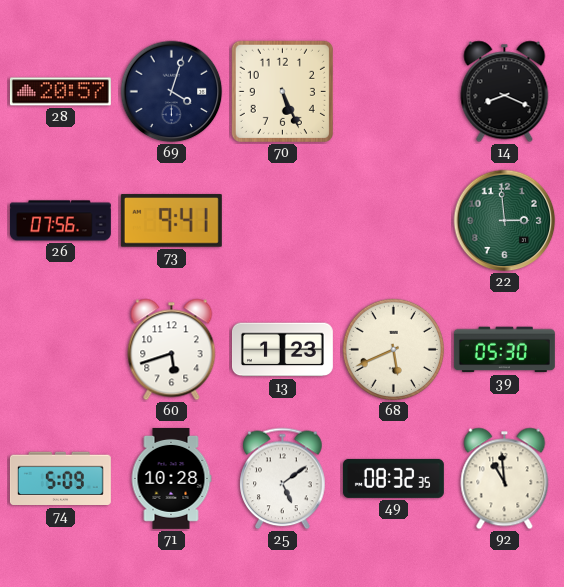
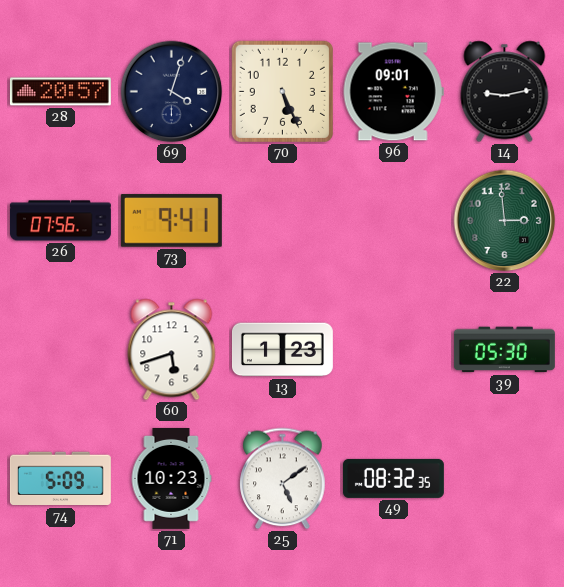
96: none -> 09:01 (393, 92)
14: 8:19 -> 9:13 (505, 92)
68: 5:41 -> none (393, 349)
71: 10:28 -> 10:23 (171, 478)
92: 10:59 -> none (505, 479)
